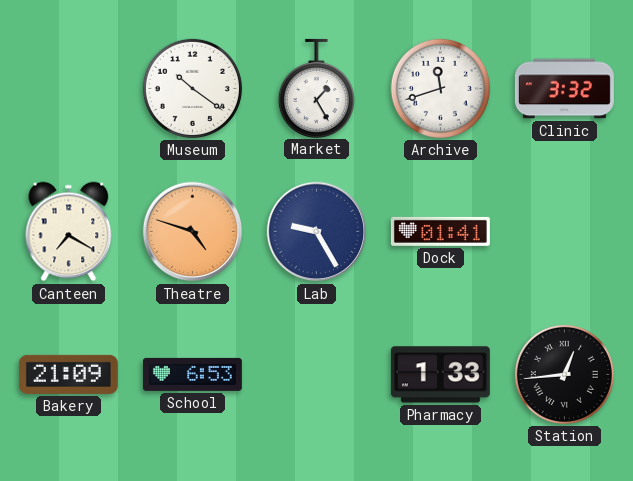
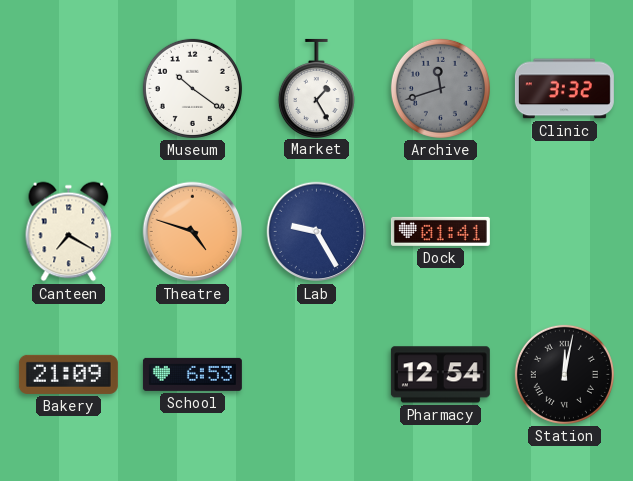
Archive dial: white -> grey (440, 88)
Pharmacy: 1:33 -> 12:54 (440, 375)
Station: 12:44 -> 12:02 (564, 374)
